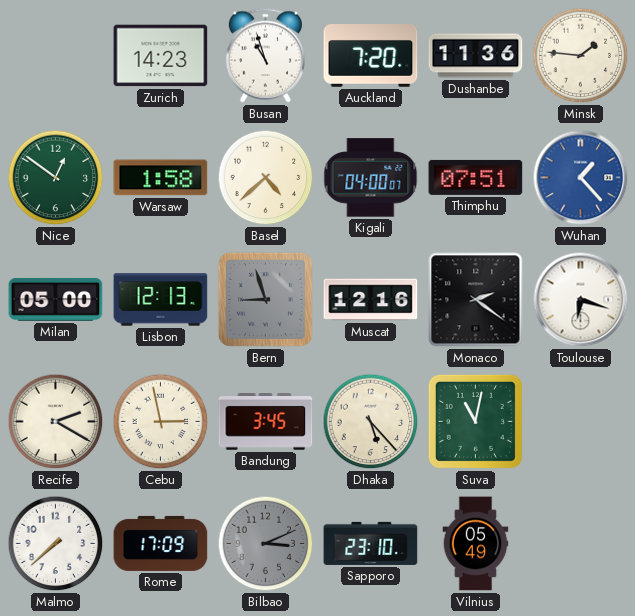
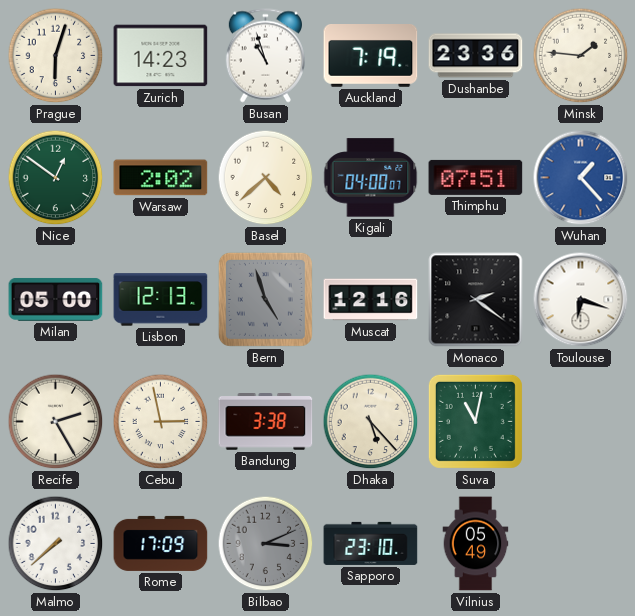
Prague: none -> 6:03 (56, 56)
Auckland: 7:20 -> 7:19 (371, 56)
Dushanbe: 11:36 -> 23:36 (476, 56)
Warsaw: 1:58 -> 2:02 (161, 178)
Bern: 8:57 -> 4:57 (265, 299)
Recife: 2:20 -> 2:25 (56, 422)
Bandung: 3:45 -> 3:38 (266, 422)
